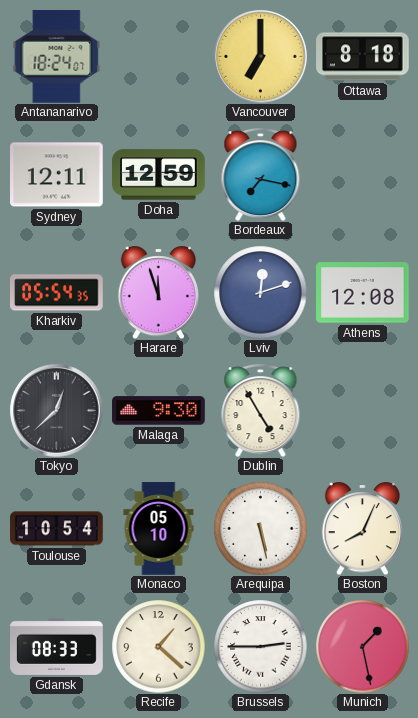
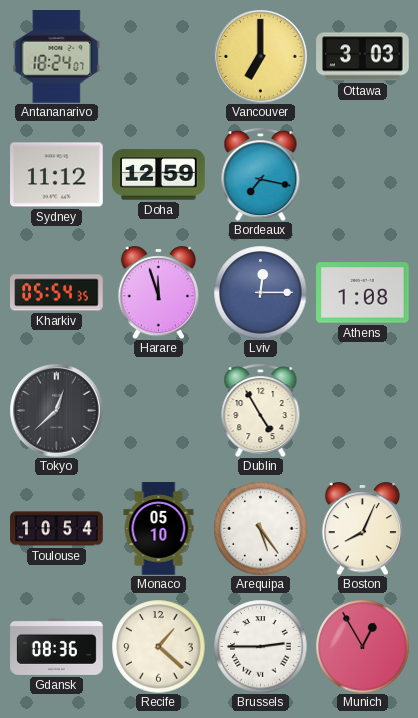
Ottawa: 8:18 -> 3:03 (363, 57)
Sydney: 12:11 -> 11:12 (57, 175)
Lviv: 12:12 -> 12:15 (260, 292)
Athens: 12:08 -> 1:08 (363, 293)
Malaga: 9:30 -> none (159, 411)
Arequipa: 5:28 -> 5:24 (260, 528)
Gdansk: 08:33 -> 08:36 (57, 646)
Munich: 1:28 -> 12:55 (362, 646)
